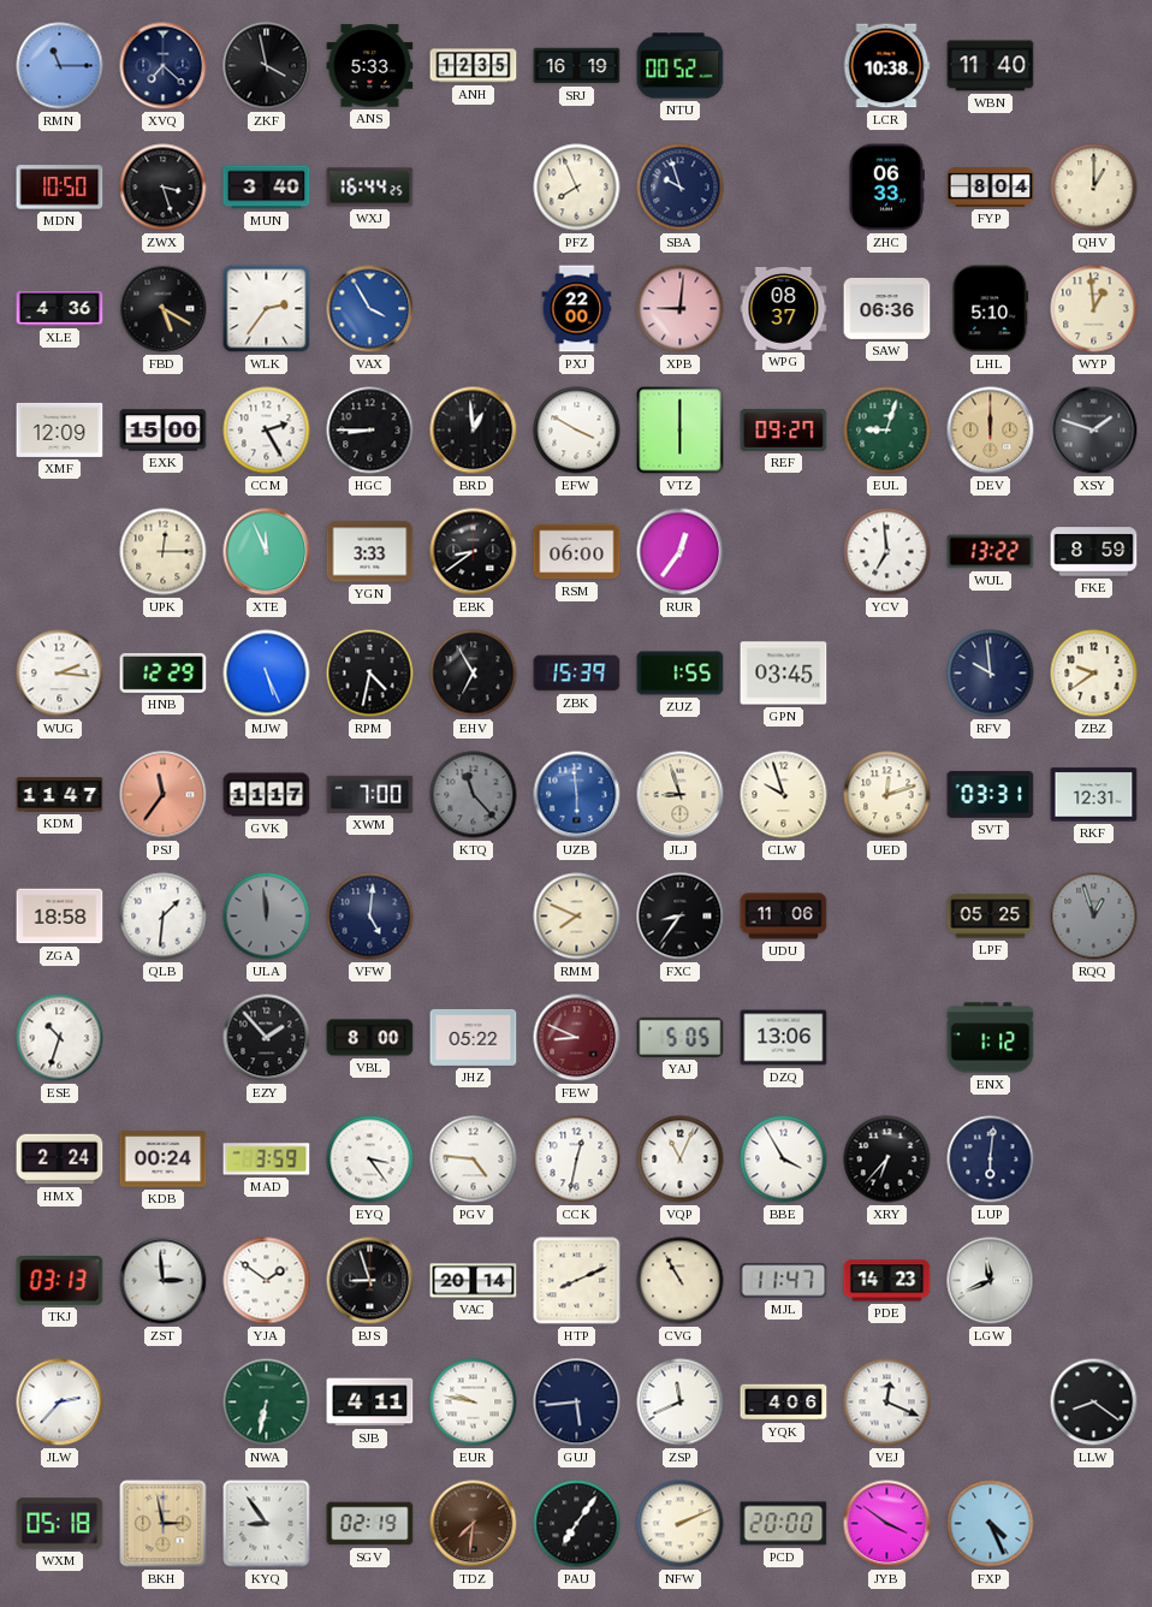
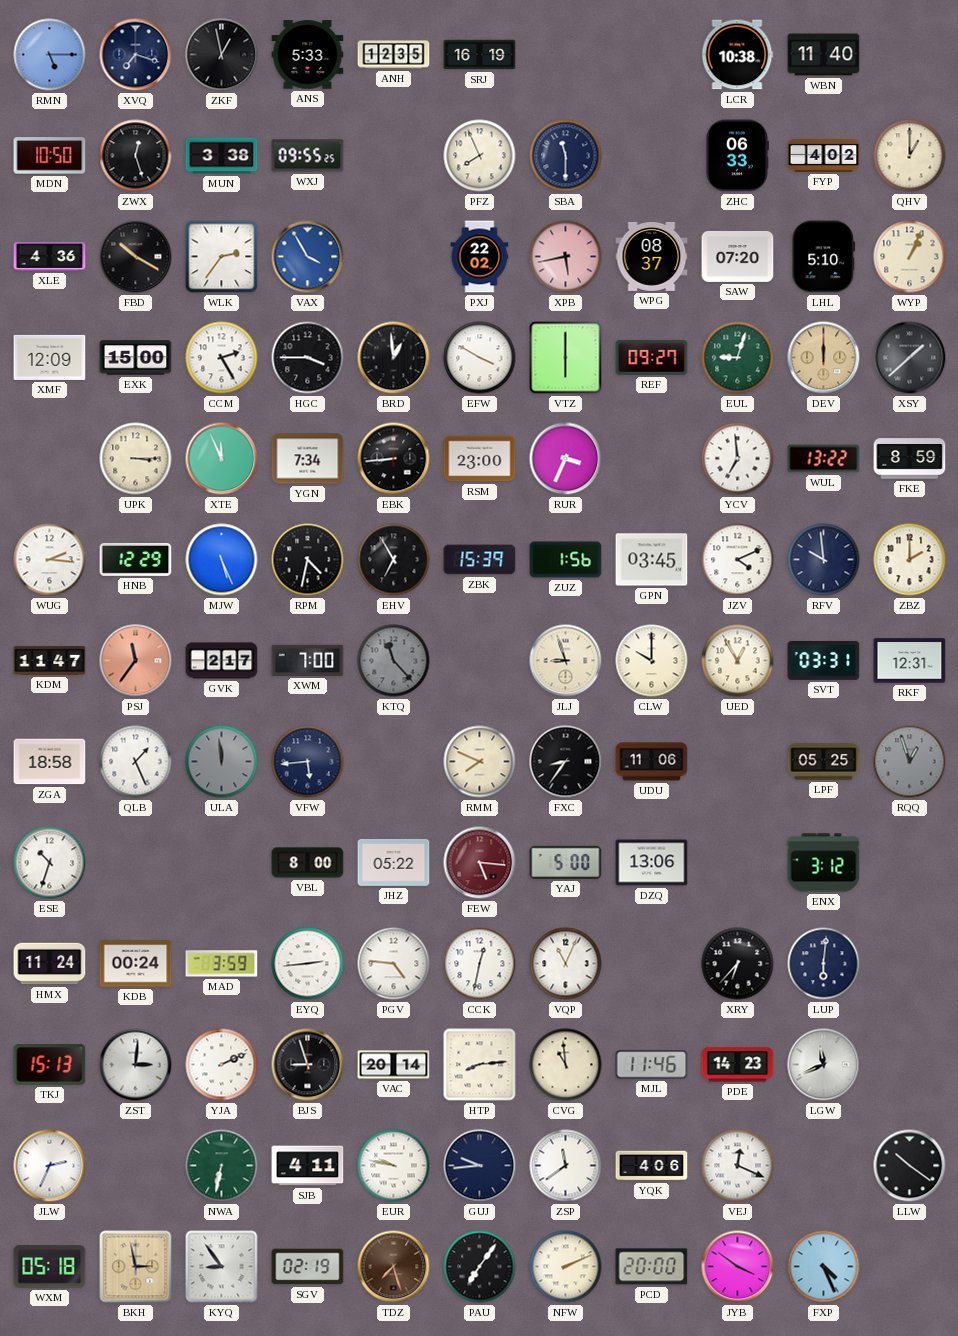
RMN: 11:15 -> 5:15 (50, 55)
XVQ: 7:22 -> 7:18 (136, 55)
ZKF: 3:58 -> 12:58 (222, 55)
NTU: 00:52 -> none (681, 66)
ZWX: 3:27 -> 12:27 (136, 156)
MUN: 3:40 -> 3:38 (222, 156)
WXJ: 16:44 -> 09:55 (308, 156)
SBA: 9:57 -> 11:30 (566, 156)
FYP: 8:04 -> 4:02 (824, 156)
FBD: 5:20 -> 10:20 (136, 257)
PXJ: 22:00 -> 22:02 (480, 257)
XPB: 9:01 -> 5:43 (566, 257)
SAW: 06:36 -> 07:20 (738, 256)
WYP: 12:59 -> 1:04 (910, 257)
HGC: 8:45 -> 3:45 (308, 358)
XSY: 1:48 -> 1:38 (910, 358)
UPK: 12:15 -> 3:15 (136, 459)
YGN: 3:33 -> 7:34 (308, 459)
EBK: 8:39 -> 8:44 (394, 459)
RSM: 06:00 -> 23:00 (480, 459)
RUR: 12:36 -> 3:34 (566, 459)
ZUZ: 1:55 -> 1:56 (566, 560)
JZV: none -> 4:11 (738, 560)
ZBZ: 9:39 -> 2:00 (910, 560)
GVK: 11:17 -> 2:17 (222, 661)
UZB: 5:59 -> none (577, 795)
CLW: 9:57 -> 10:00 (652, 661)
UED: 12:12 -> 12:55 (738, 661)
QLB: 1:31 -> 1:26 (136, 762)
VFW: 5:01 -> 5:44 (308, 762)
EZY: 1:53 -> none (267, 1038)
FEW: 8:49 -> 5:16 (480, 863)
YAJ: 5:05 -> 5:00 (566, 862)
ENX: 1:12 -> 3:12 (824, 863)
HMX: 2:24 -> 11:24 (50, 964)
EYQ: 3:24 -> 2:44 (308, 964)
BBE: 3:55 -> none (784, 1160)
TKJ: 03:13 -> 15:13 (50, 1065)
ZST: 2:59 -> 3:01 (136, 1065)
YJA: 1:51 -> 2:11 (222, 1065)
HTP: 8:11 -> 8:14 (480, 1065)
CVG: 10:55 -> 10:59 (566, 1065)
MJL: 11:47 -> 11:46 (652, 1065)
JLW: 2:37 -> 2:34 (50, 1166)
GUJ: 5:44 -> 9:44 (480, 1166)
ZSP: 11:41 -> 11:39 (566, 1166)
LLW: 8:21 -> 10:21 (910, 1166)
TDZ: 7:31 -> 7:27 (394, 1267)
